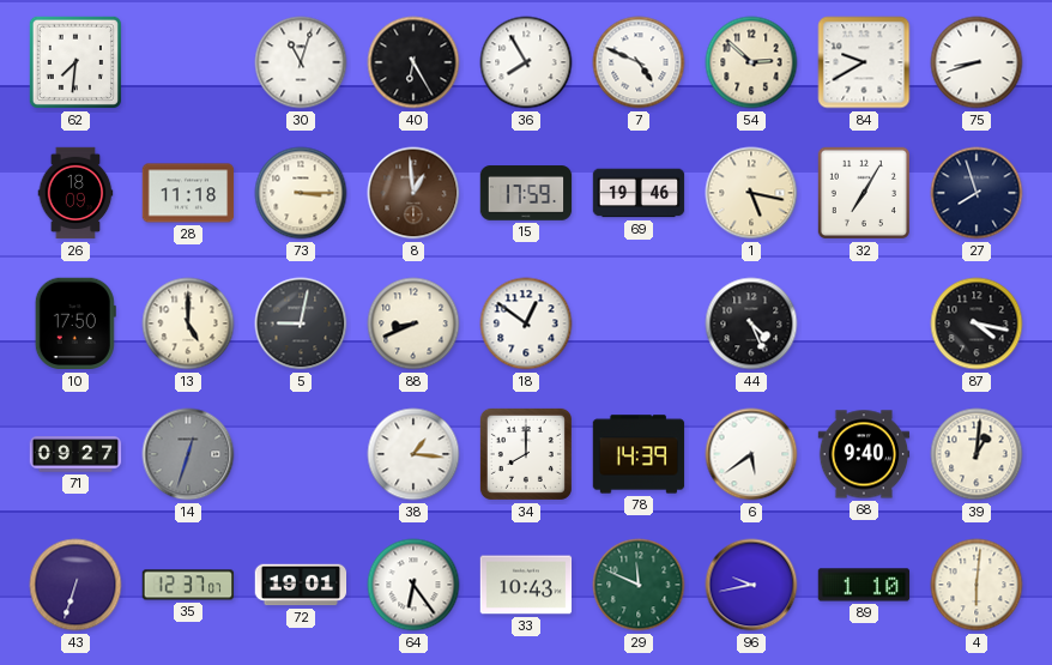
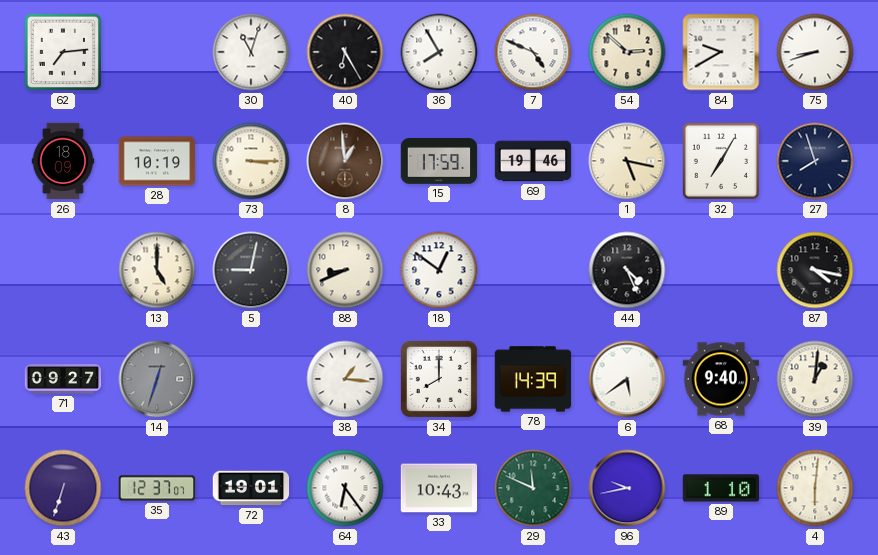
62: 7:31 -> 7:14 (63, 52)
28: 11:18 -> 10:19 (157, 161)
10: 17:50 -> none (75, 324)
